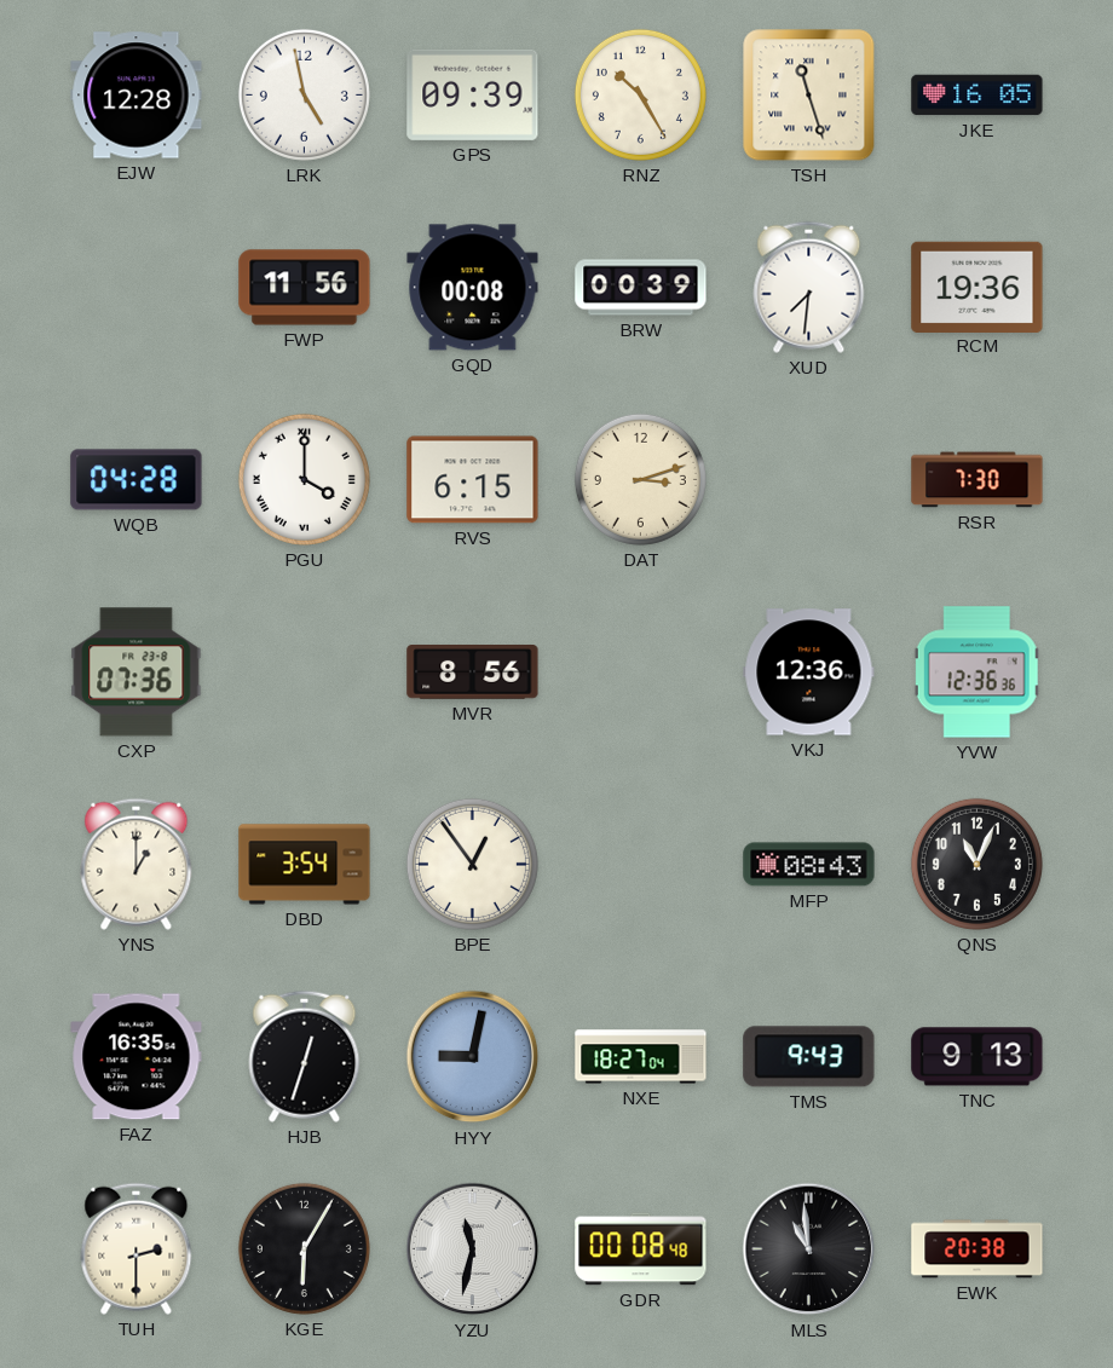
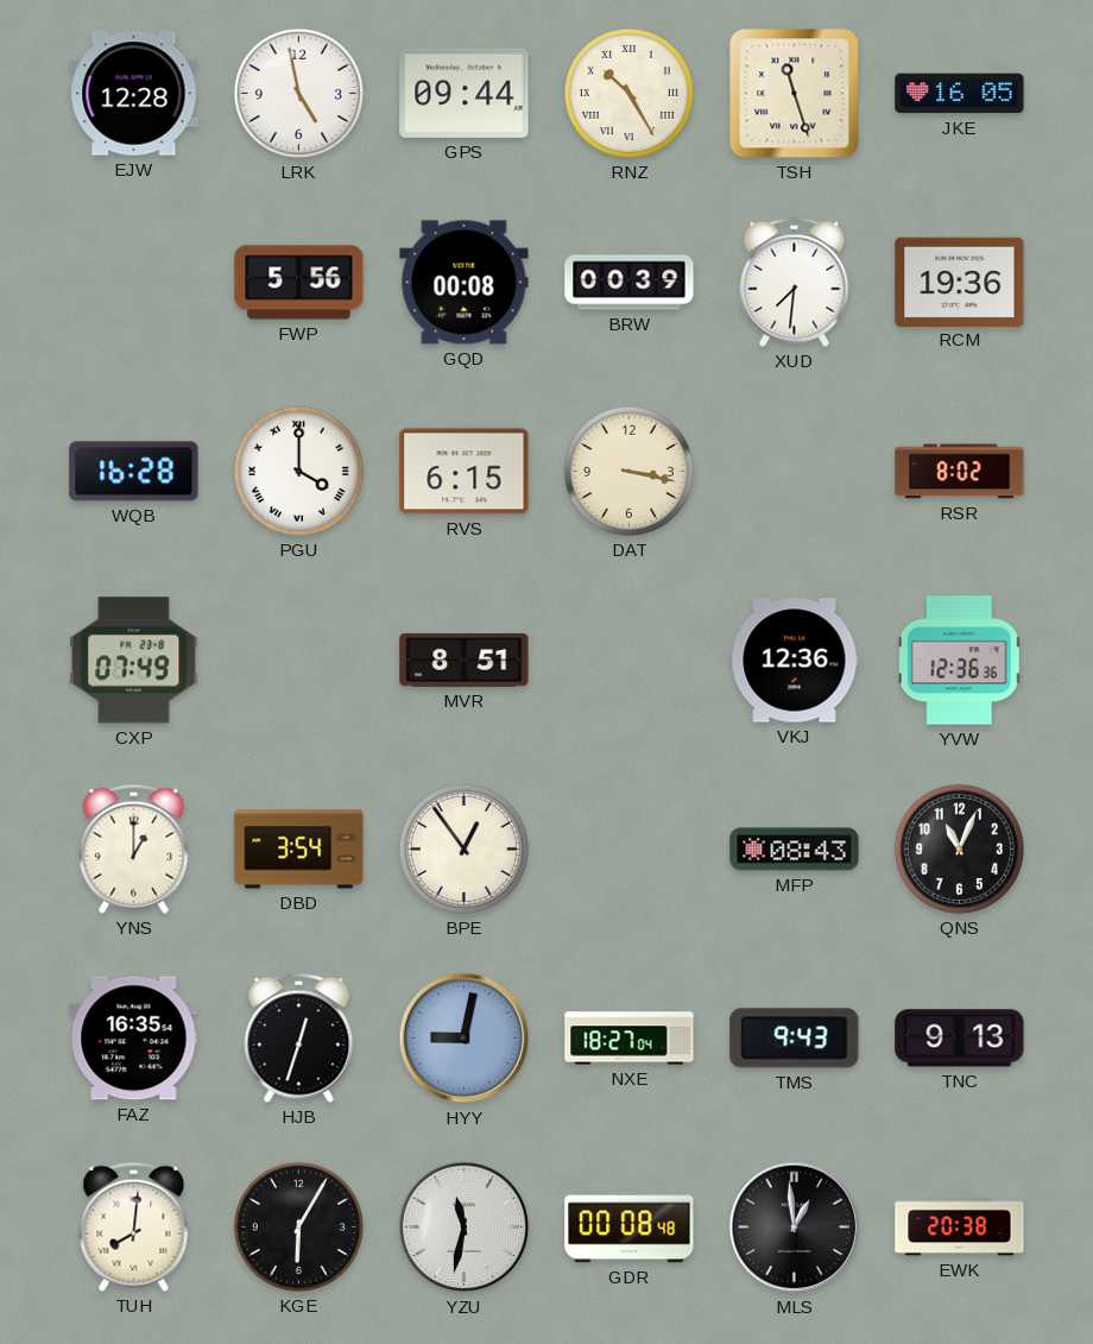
GPS: 09:39 -> 09:44 (465, 93)
RNZ numerals: Arabic -> Roman (628, 93)
FWP: 11:56 -> 5:56 (299, 283)
WQB: 04:28 -> 16:28 (134, 472)
DAT: 3:12 -> 3:17 (628, 471)
RSR: 7:30 -> 8:02 (960, 472)
CXP: 07:36 -> 07:49 (134, 661)
MVR: 8:56 -> 8:51 (465, 661)
TUH: 2:30 -> 8:01 (134, 1226)
MLS: 10:59 -> 12:59 (795, 1228)
